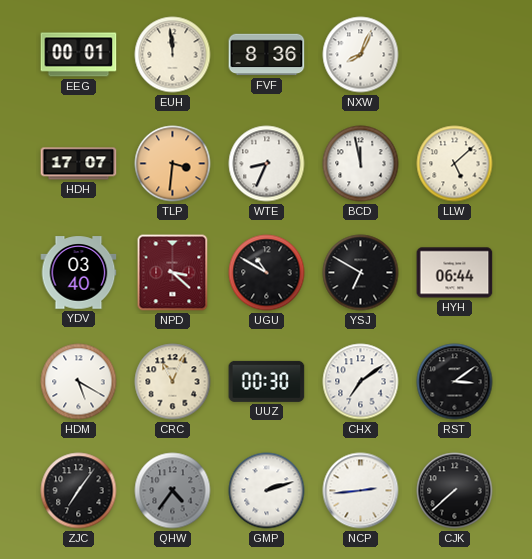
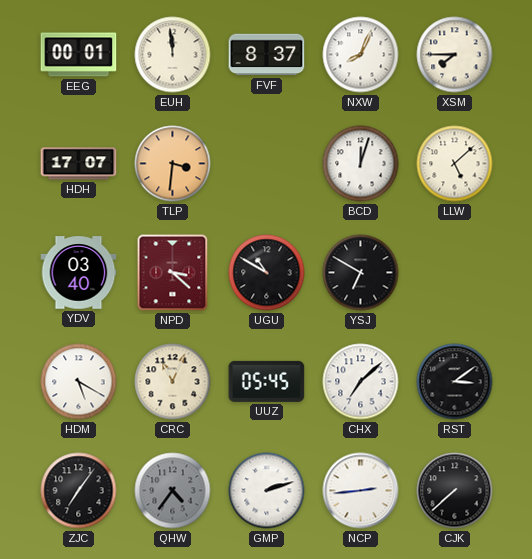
FVF: 8:36 -> 8:37 (267, 55)
XSM: none -> 7:45 (455, 55)
WTE: 8:34 -> none (267, 164)
BCD: 11:58 -> 12:03 (361, 164)
HYH: 06:44 -> none (455, 273)
UUZ: 00:30 -> 05:45 (267, 381)
CHX: 7:09 -> 7:08 (361, 382)
